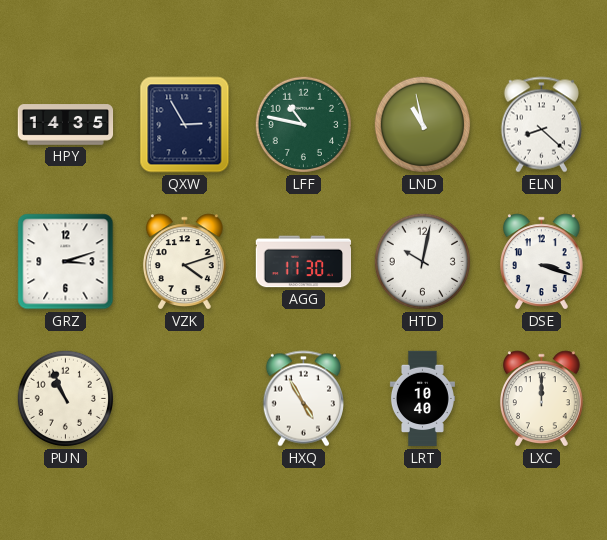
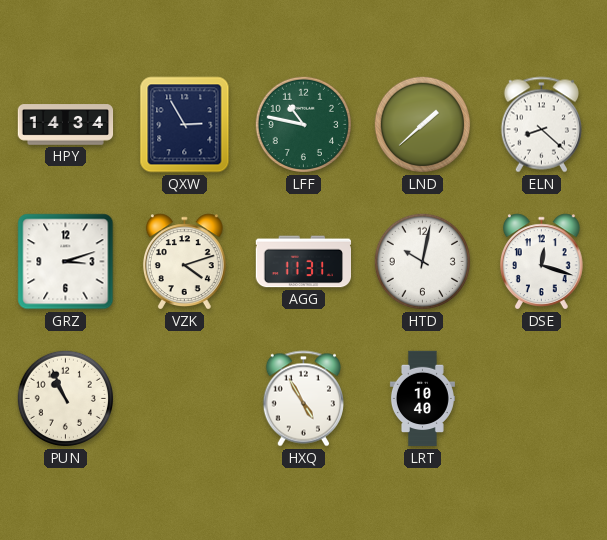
HPY: 14:35 -> 14:34 (66, 125)
LND: 10:58 -> 1:38 (422, 124)
AGG: 11:30 -> 11:31 (304, 262)
DSE: 3:18 -> 12:18 (541, 262)
LXC: 12:00 -> none (541, 399)
